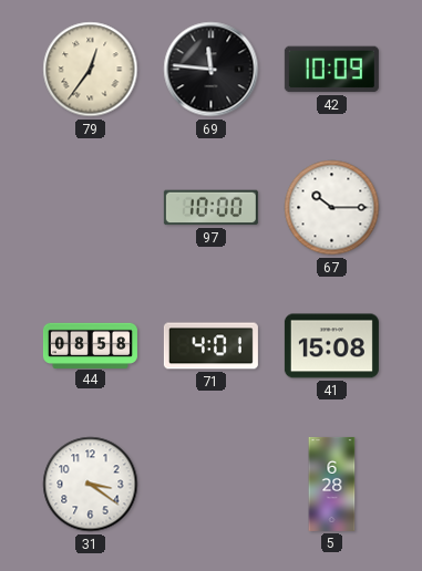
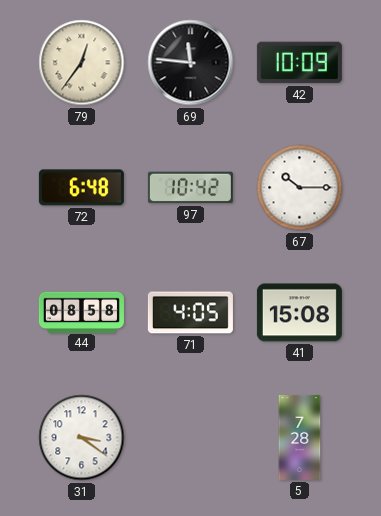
72: none -> 6:48 (81, 188)
97: 10:00 -> 10:42 (190, 188)
71: 4:01 -> 4:05 (190, 313)
5: 6:28 -> 7:28 (300, 437)
